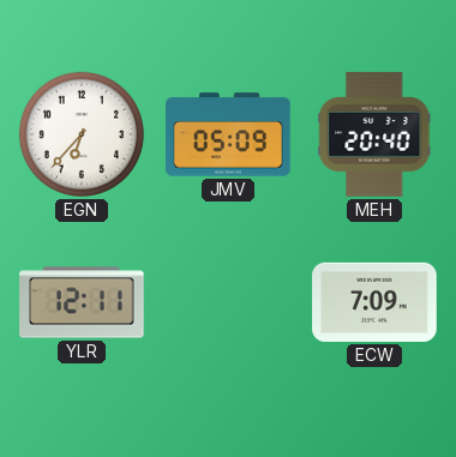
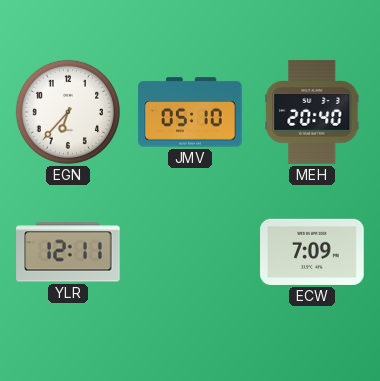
JMV: 05:09 -> 05:10 (190, 112)
